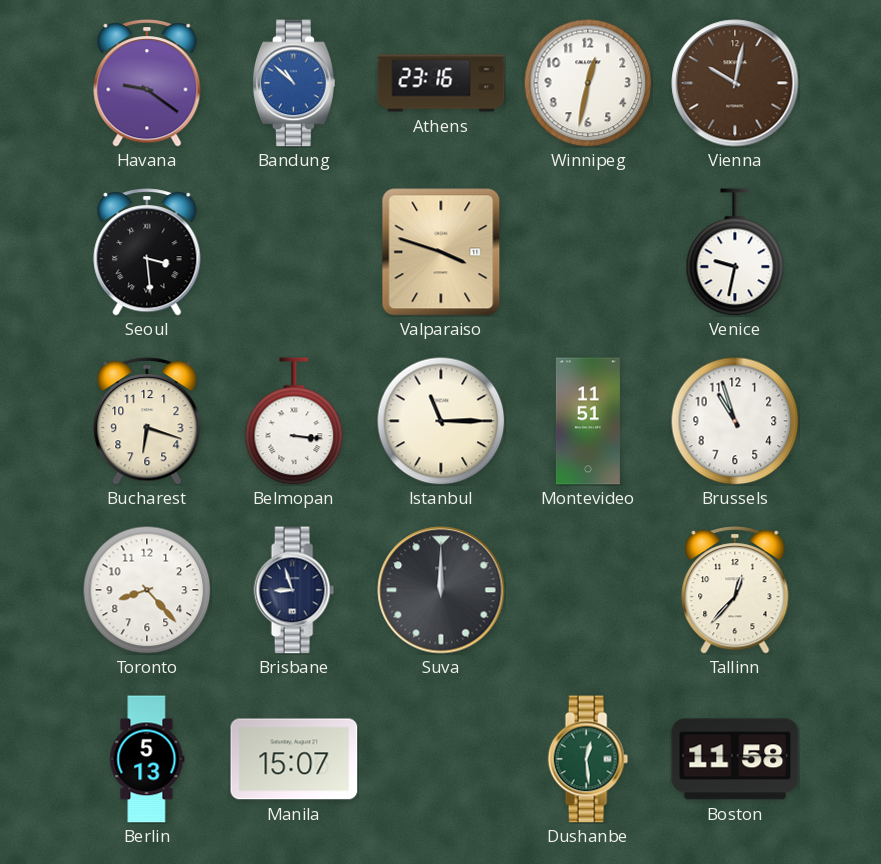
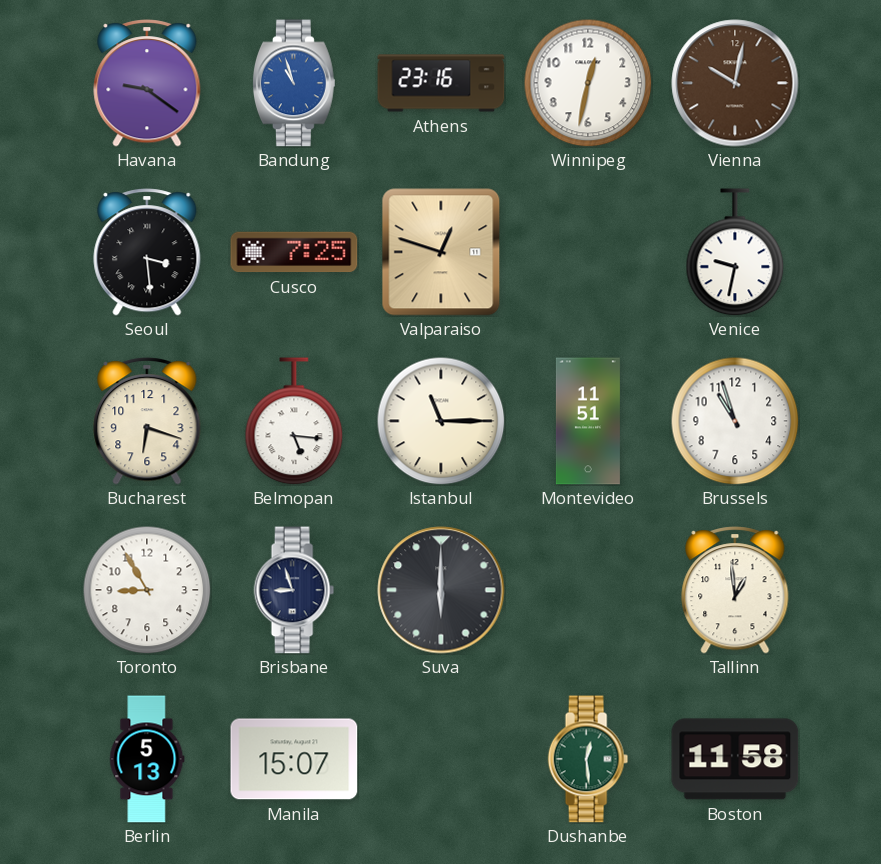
Bandung: 10:52 -> 10:57 (294, 83)
Cusco: none -> 7:25 (294, 252)
Valparaiso: 3:48 -> 12:48 (441, 252)
Belmopan: 3:16 -> 5:16 (294, 421)
Toronto: 8:23 -> 8:55 (147, 590)
Suva: 12:00 -> 6:00 (441, 590)
Tallinn: 12:37 -> 12:59 (735, 590)
